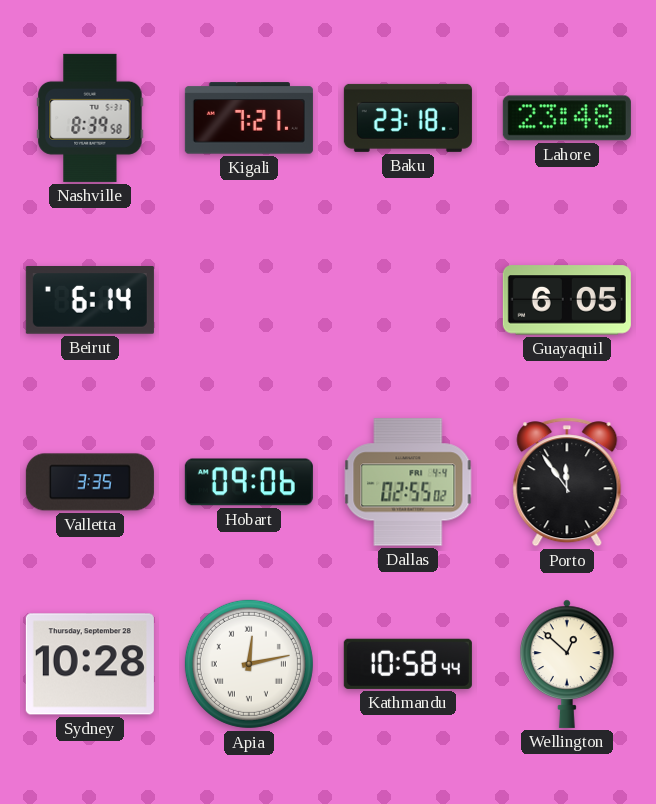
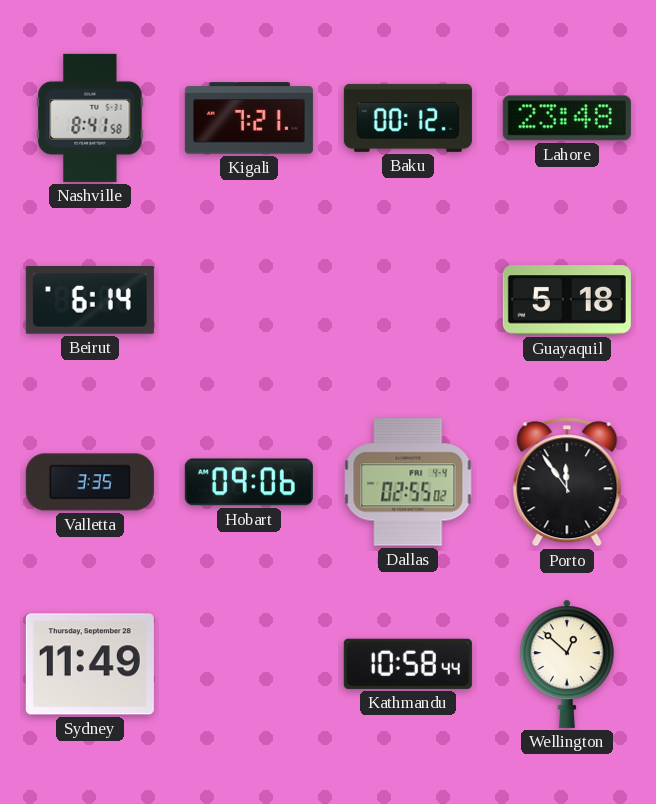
Nashville: 8:39 -> 8:41 (90, 118)
Baku: 23:18 -> 00:12 (408, 118)
Guayaquil: 6:05 -> 5:18 (567, 300)
Sydney: 10:28 -> 11:49 (90, 664)
Apia: 12:13 -> none (249, 664)
